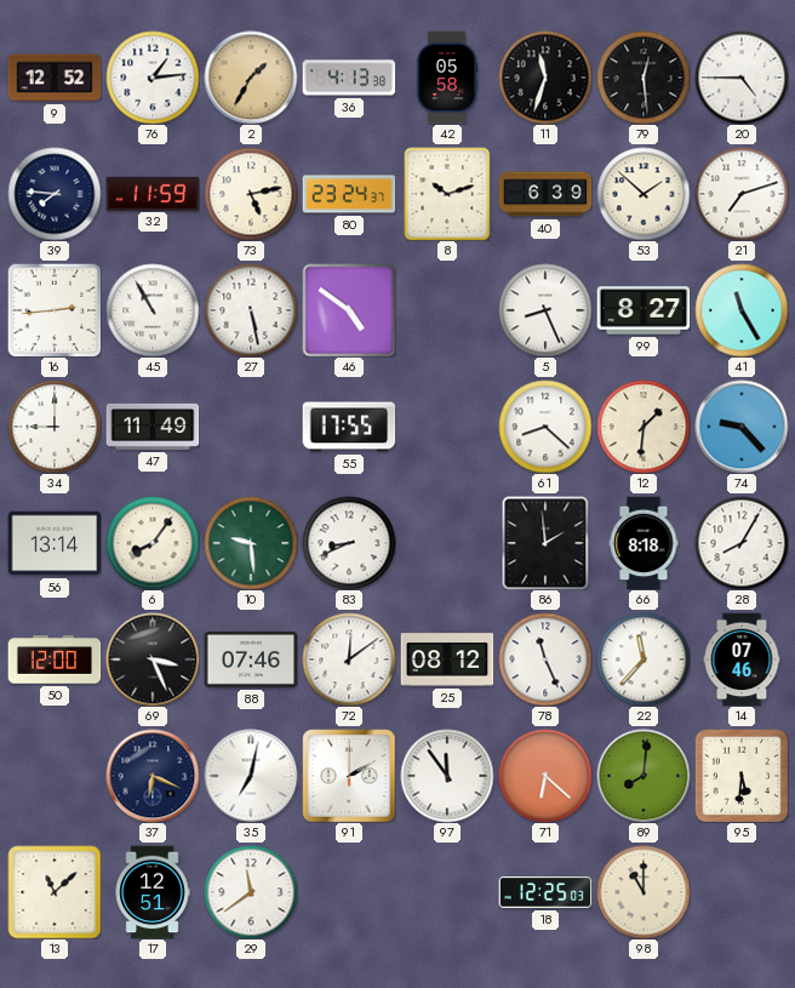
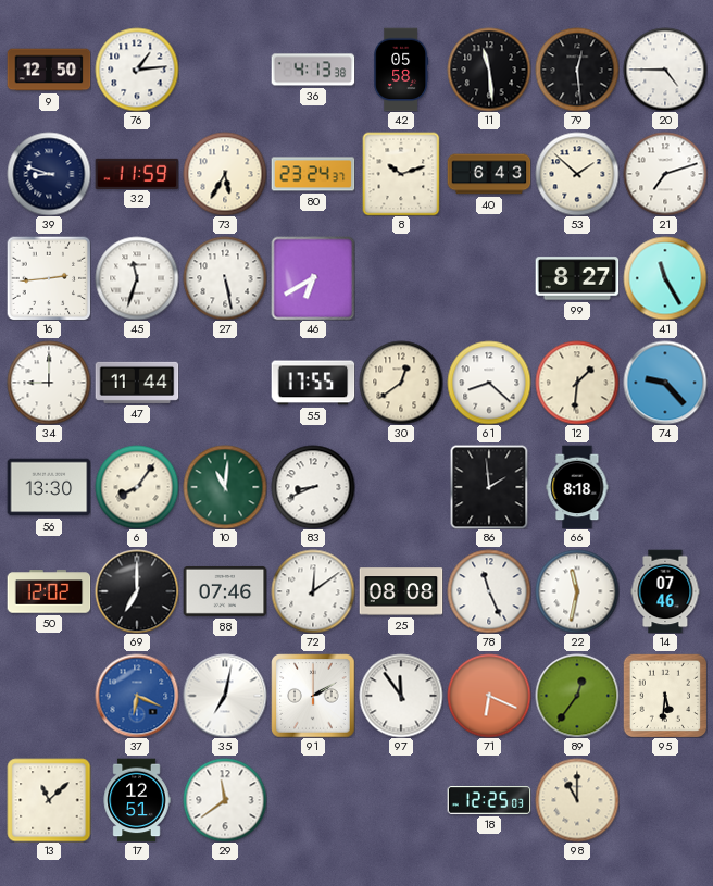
9: 12:52 -> 12:50 (49, 70)
2: 1:35 -> none (251, 78)
11: 11:33 -> 11:29 (489, 70)
39: 7:46 -> 8:48 (49, 174)
73: 5:13 -> 5:35 (225, 174)
40: 6:39 -> 6:43 (489, 174)
45: 10:55 -> 11:33 (137, 278)
46: 4:51 -> 6:40 (313, 278)
5: 8:26 -> none (545, 310)
47: 11:49 -> 11:44 (137, 383)
30: none -> 12:39 (401, 383)
56: 13:14 -> 13:30 (49, 487)
10: 9:29 -> 11:01 (225, 487)
28: 8:05 -> none (742, 543)
50: 12:00 -> 12:02 (49, 591)
69: 3:26 -> 7:00 (137, 591)
25: 08:12 -> 08:08 (401, 591)
22: 11:37 -> 11:32 (577, 591)
37 dial: navy -> blue (137, 696)
71: 6:22 -> 6:19 (489, 696)
89: 8:01 -> 12:36 (577, 696)
